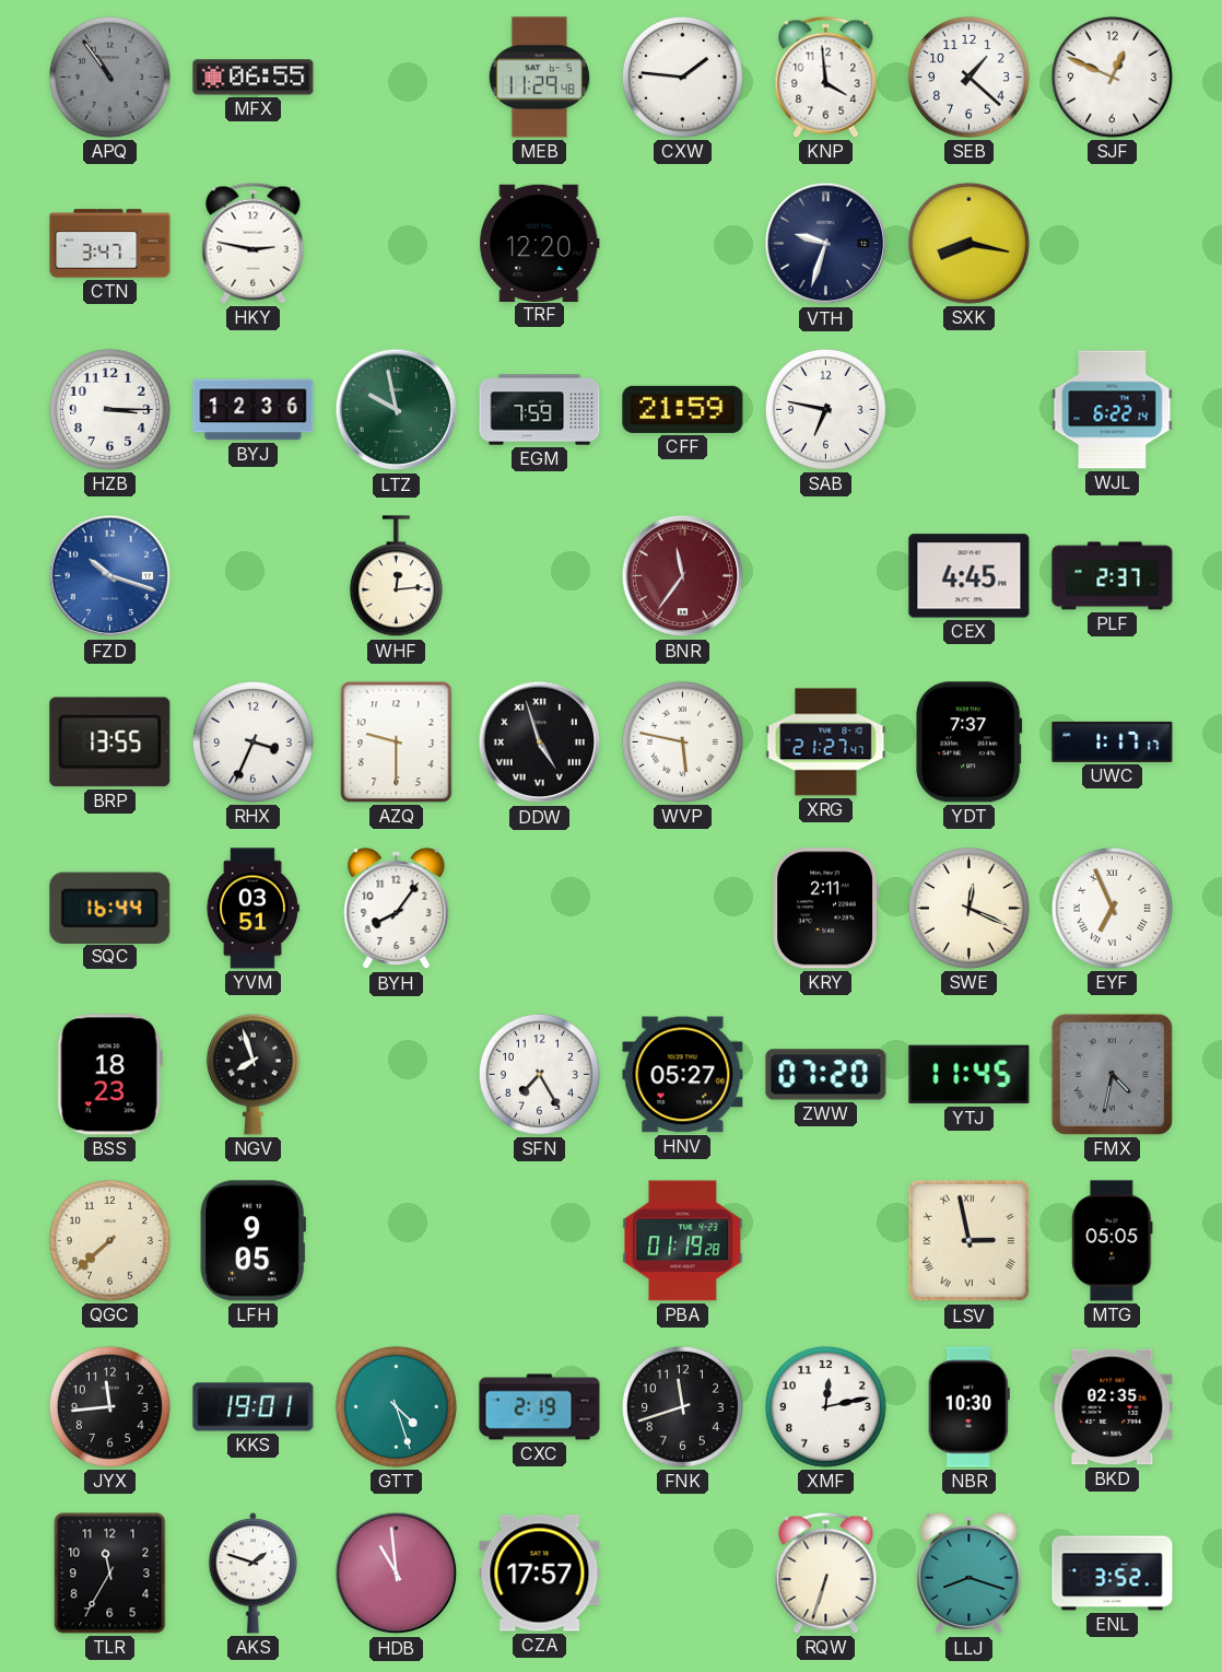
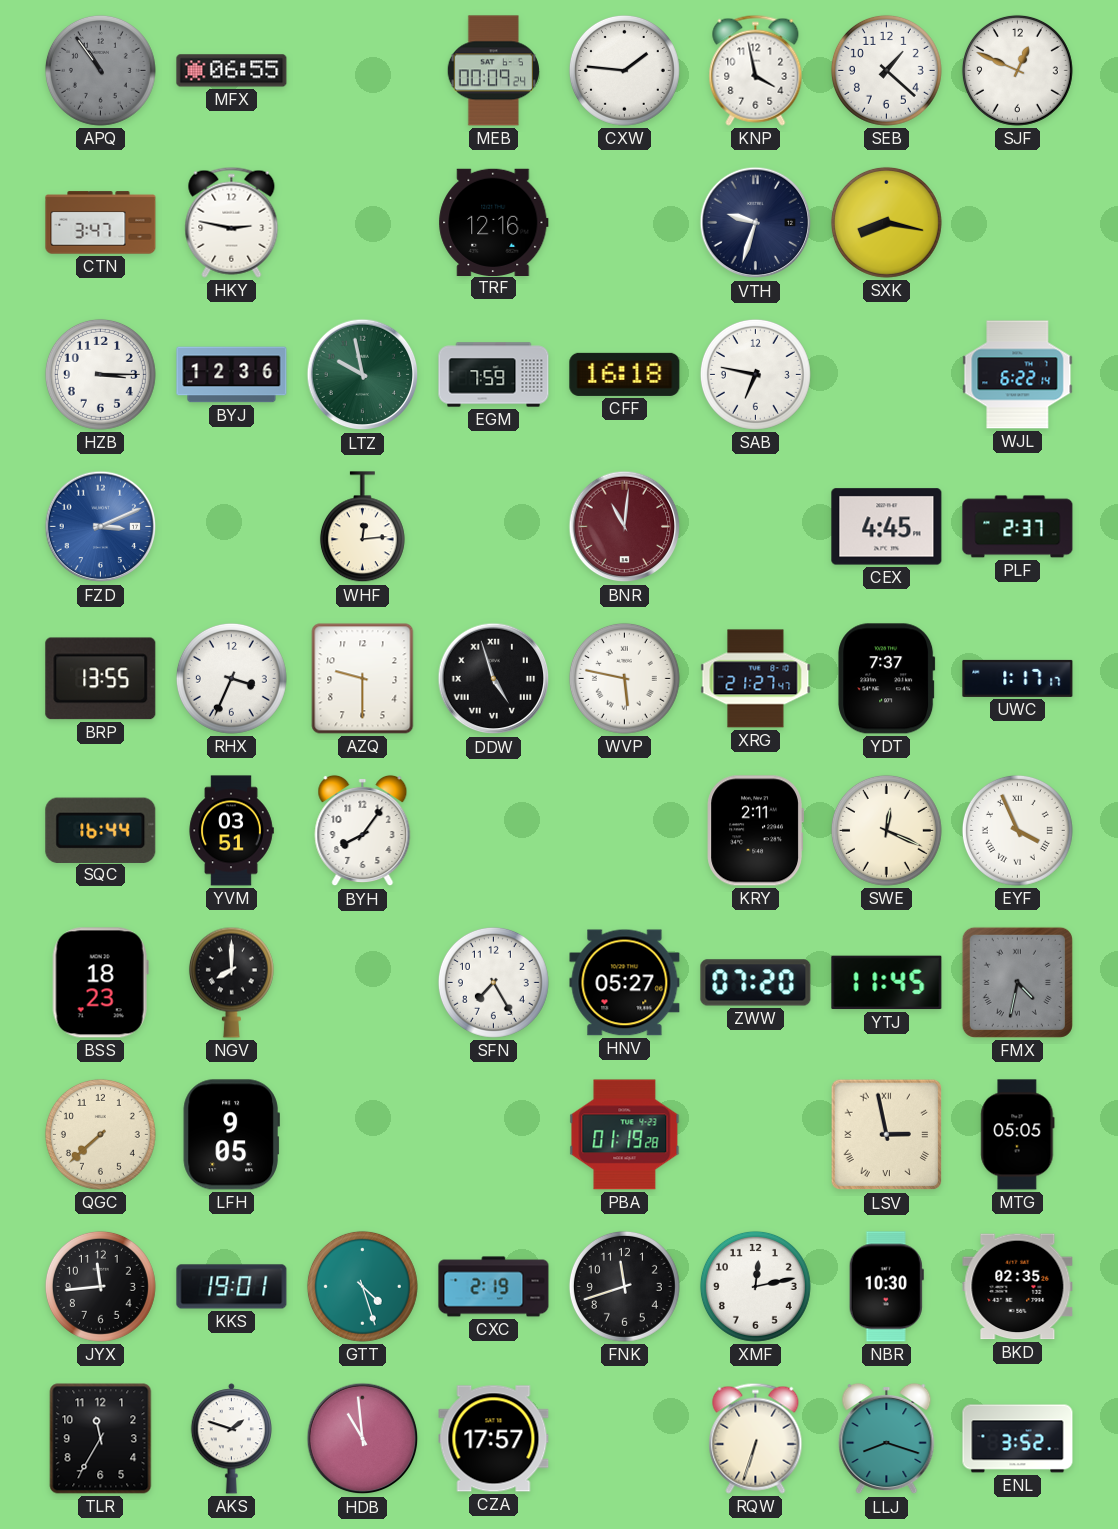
MEB: 11:29 -> 00:09 (493, 71)
KNP: 3:59 -> 3:58 (756, 70)
TRF: 12:20 -> 12:16 (494, 222)
CFF: 21:59 -> 16:18 (625, 374)
FZD: 10:18 -> 3:11 (101, 527)
BNR: 11:36 -> 11:01 (625, 527)
EYF: 6:56 -> 3:56 (1017, 830)
NGV: 7:57 -> 8:00 (231, 982)
